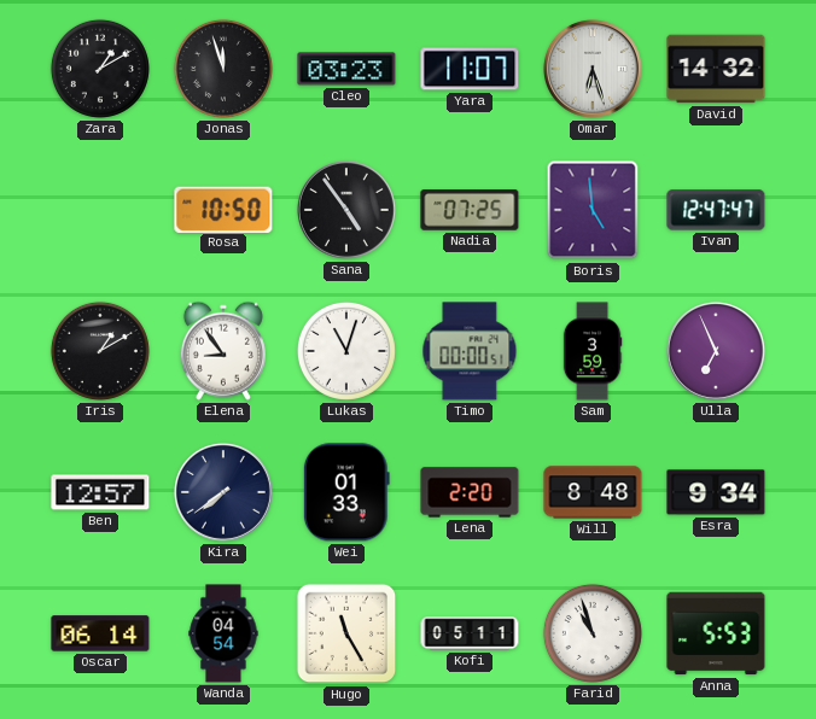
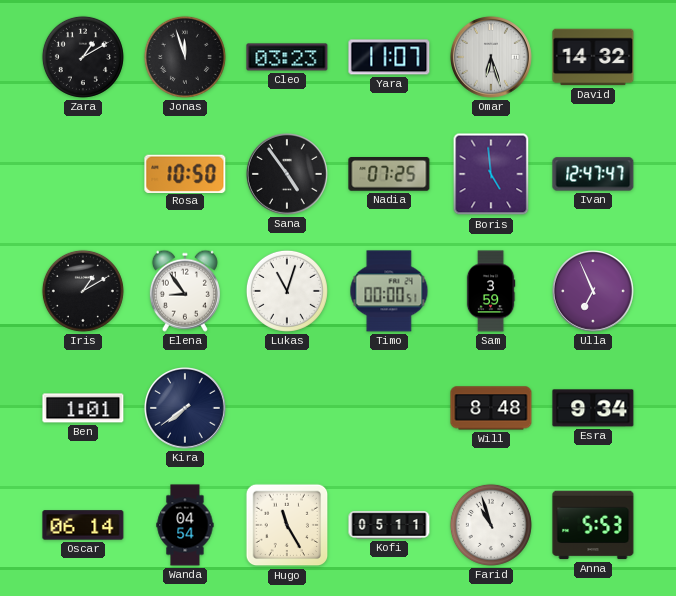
Ben: 12:57 -> 1:01 (83, 408)
Wei: 01:33 -> none (346, 492)
Lena: 2:20 -> none (470, 492)
